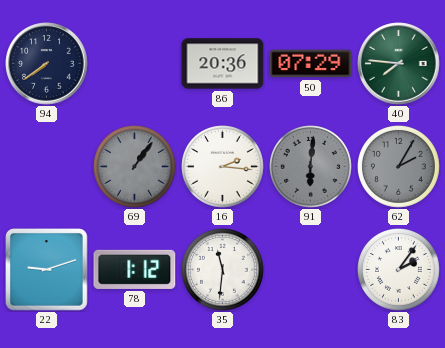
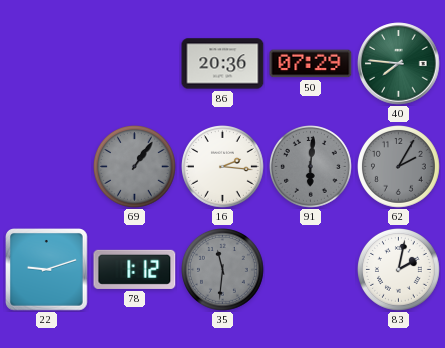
94: 7:39 -> none (47, 64)
35 dial: white -> grey (223, 270)
83: 2:06 -> 2:02 (399, 270)
